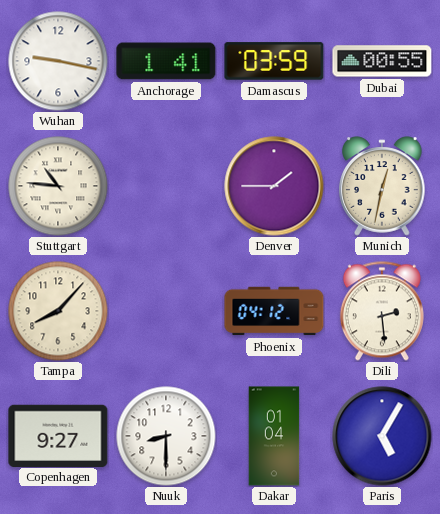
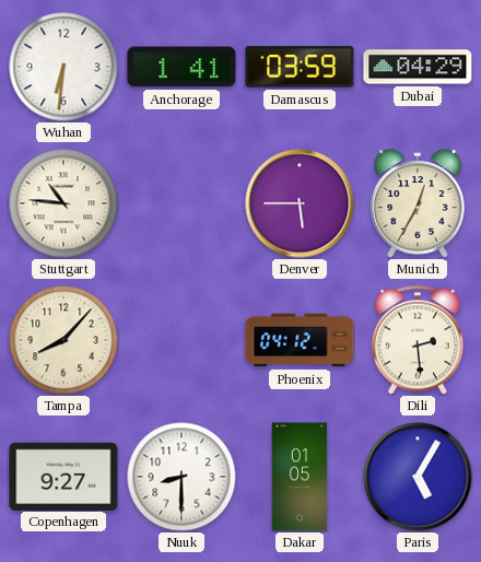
Wuhan: 9:17 -> 6:31 (63, 67)
Dubai: 00:55 -> 04:29 (418, 67)
Denver: 1:45 -> 5:45 (300, 203)
Munich: 12:32 -> 12:35 (418, 203)
Dakar: 01:04 -> 01:05 (300, 477)
